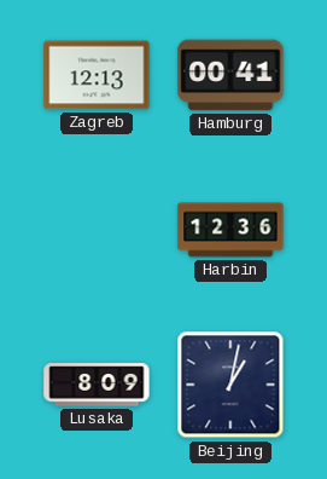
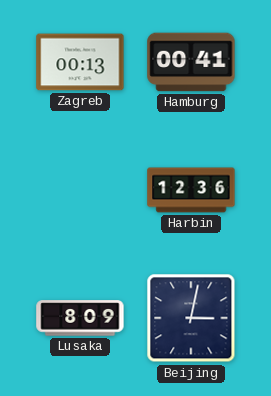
Zagreb: 12:13 -> 00:13 (80, 62)
Beijing: 1:02 -> 3:02 (191, 318)
